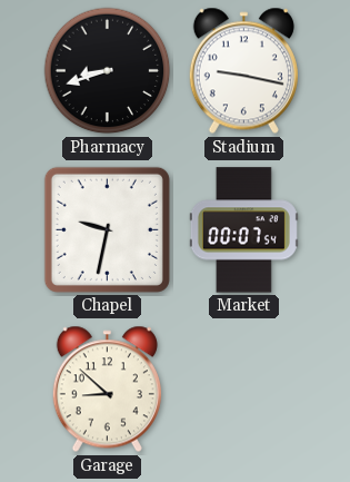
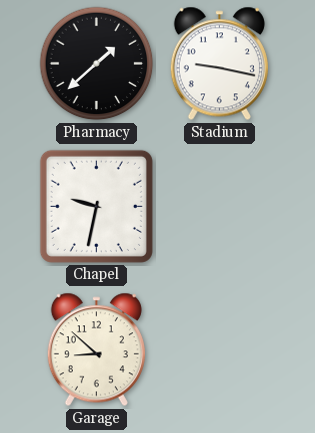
Pharmacy: 8:42 -> 1:38 (97, 64)
Market: 00:07 -> none (243, 230)
